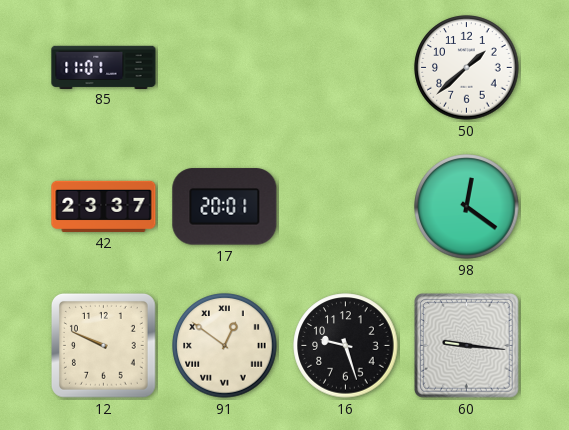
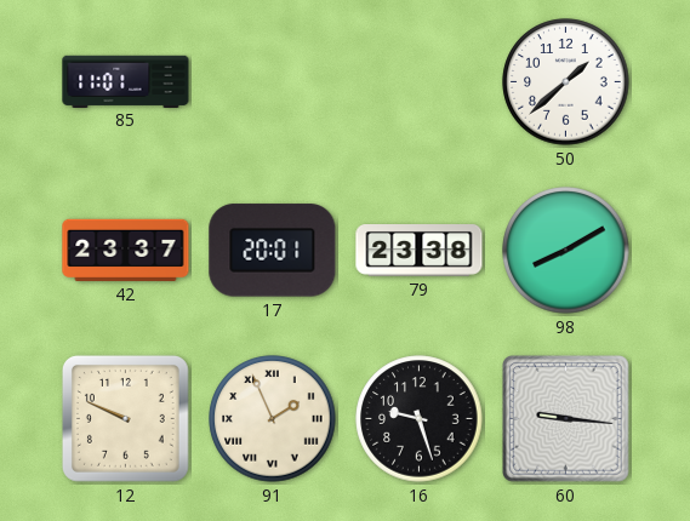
79: none -> 23:38 (420, 251)
98: 12:21 -> 8:10 (566, 251)
91: 12:51 -> 1:56 (273, 419)
